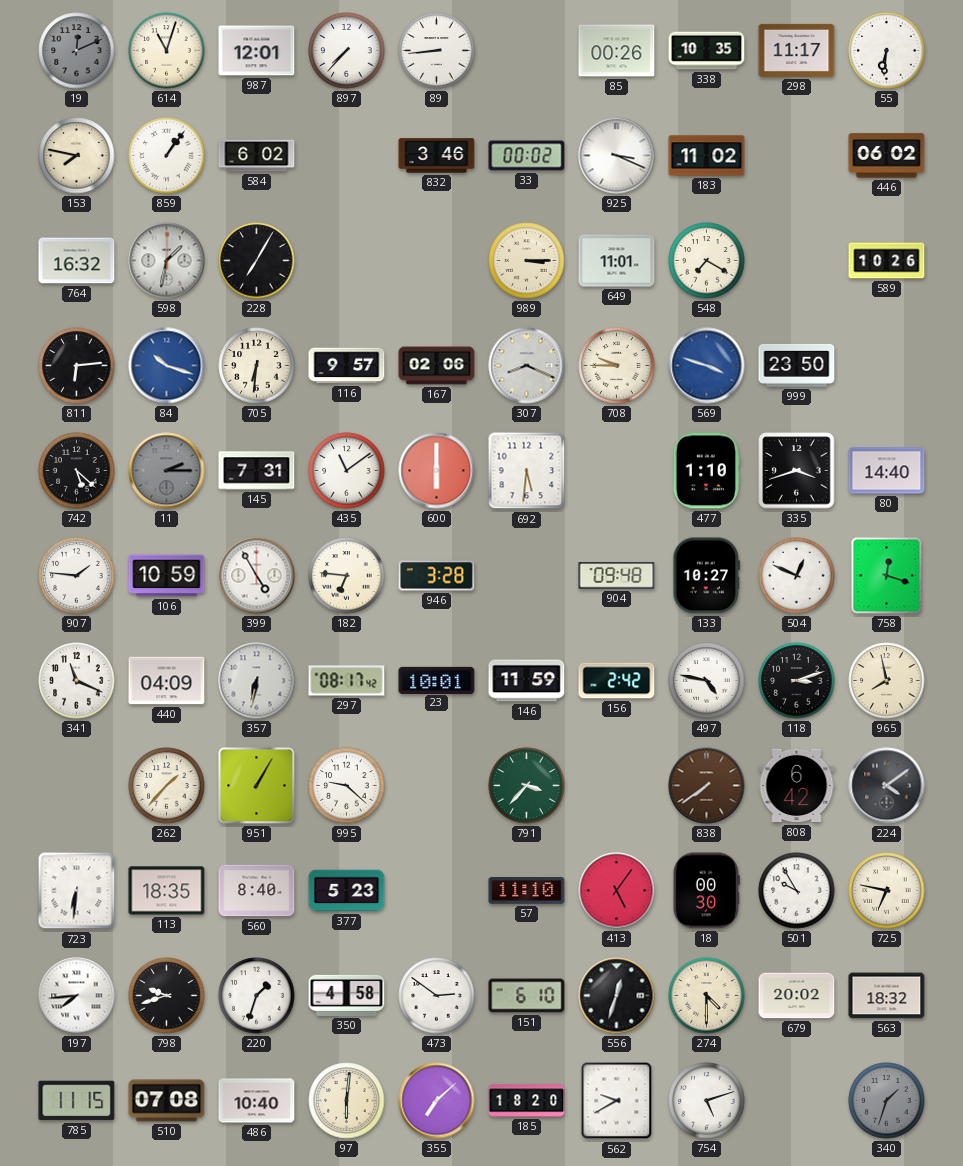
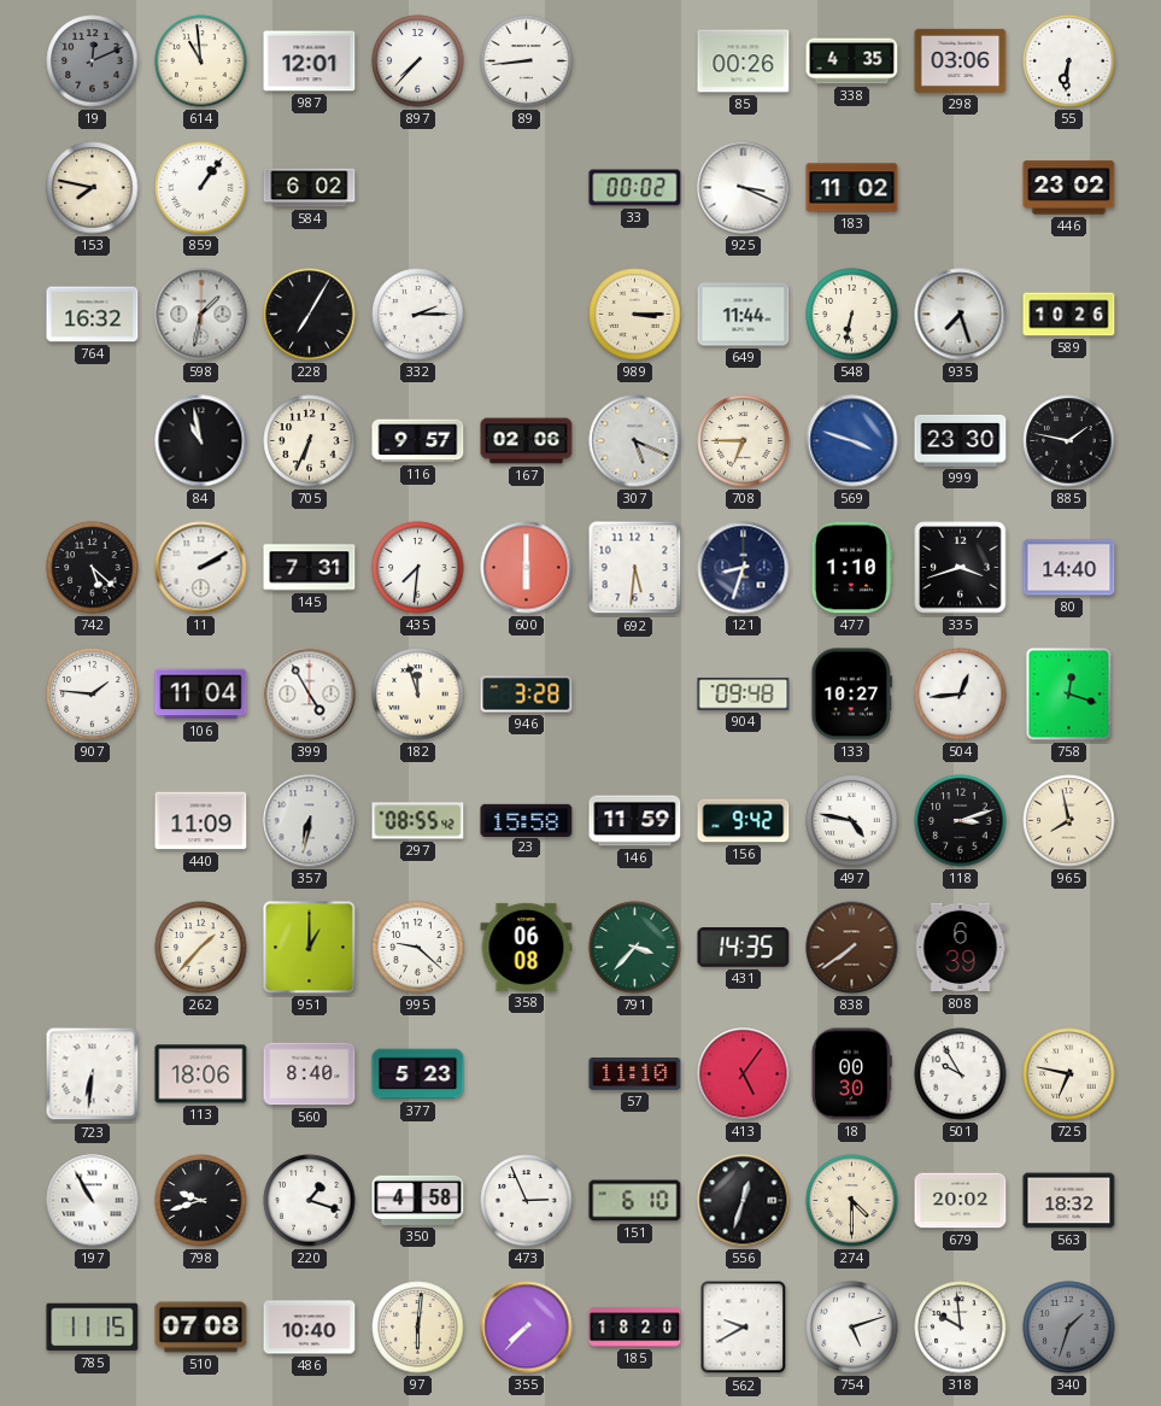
614: 11:03 -> 10:59 (201, 61)
338: 10:35 -> 4:35 (852, 61)
298: 11:17 -> 03:06 (961, 60)
832: 3:46 -> none (437, 156)
446: 06:02 -> 23:02 (1069, 188)
332: none -> 2:15 (418, 315)
649: 11:01 -> 11:44 (744, 315)
548: 7:20 -> 6:32 (852, 315)
935: none -> 7:27 (961, 315)
811: 6:14 -> none (77, 366)
84: 10:18 -> 10:58 (201, 441)
84 dial: blue -> black (201, 441)
705: 6:31 -> 6:34 (310, 441)
307: 8:19 -> 5:19 (635, 441)
708: 9:45 -> 6:45 (744, 441)
999: 23:50 -> 23:30 (961, 440)
885: none -> 1:47 (1069, 441)
11: 2:15 -> 2:10 (201, 568)
11 dial: grey -> white (201, 568)
435: 11:09 -> 7:31 (418, 568)
121: none -> 8:33 (744, 568)
106: 10:59 -> 11:04 (201, 695)
182: 6:46 -> 11:57 (418, 695)
504: 12:49 -> 12:44 (961, 695)
341: 11:19 -> none (77, 681)
440: 04:09 -> 11:09 (201, 821)
297: 08:17 -> 08:55 (418, 821)
23: 10:01 -> 15:58 (527, 820)
156: 2:42 -> 9:42 (744, 821)
951: 1:05 -> 1:00 (310, 948)
358: none -> 06:08 (527, 947)
431: none -> 14:35 (744, 948)
808: 6:42 -> 6:39 (961, 948)
224: 4:09 -> none (887, 786)
113: 18:35 -> 18:06 (201, 1074)
197: 7:44 -> 10:55 (93, 1201)
220: 1:33 -> 1:18 (310, 1201)
473: 2:51 -> 2:56 (527, 1201)
355: 7:08 -> 7:37 (527, 1328)
318: none -> 9:59 (961, 1328)
